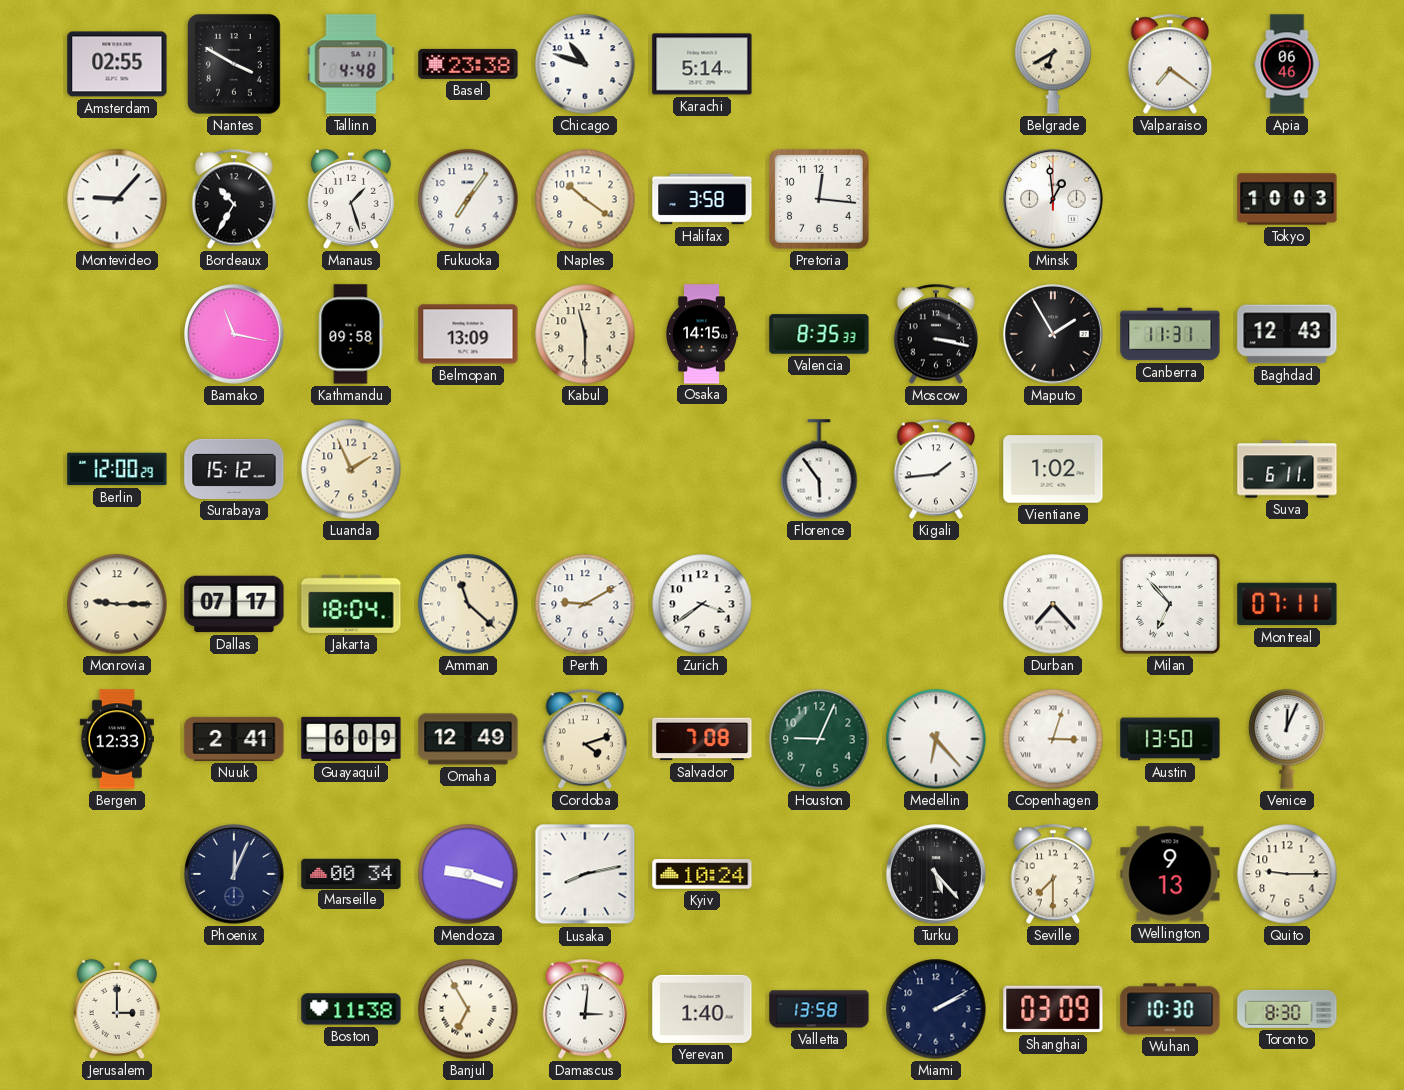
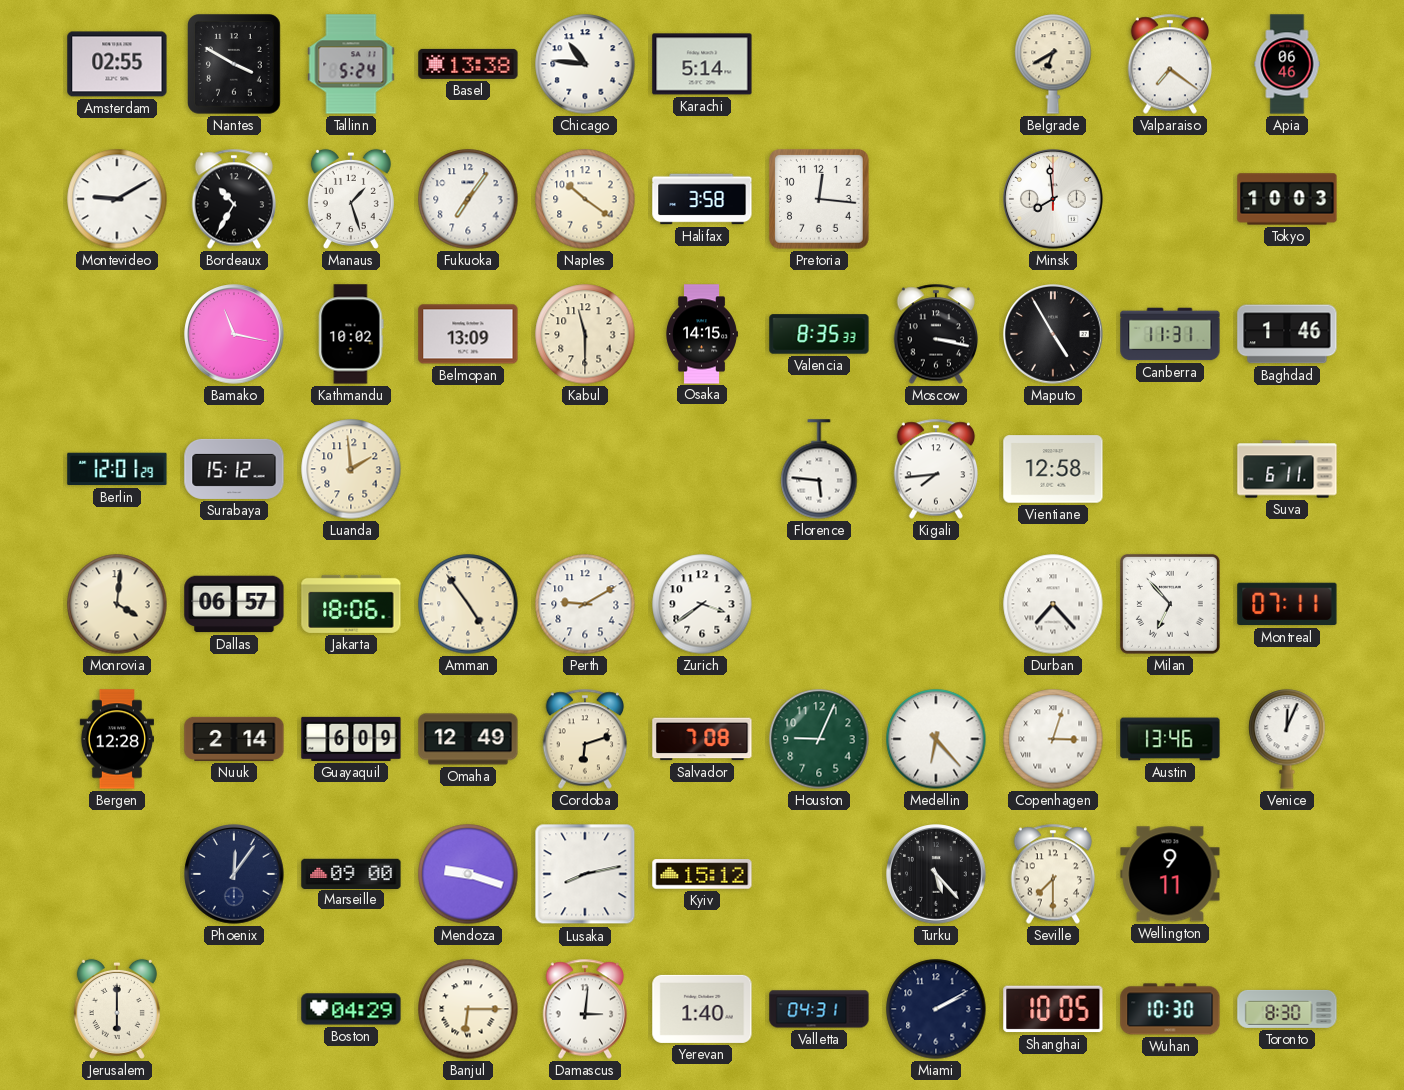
Tallinn: 4:48 -> 5:24 (351, 64)
Basel: 23:38 -> 13:38 (468, 64)
Chicago: 10:48 -> 10:46 (585, 64)
Montevideo: 9:07 -> 9:10 (117, 199)
Minsk: 12:59 -> 7:59 (1053, 199)
Kathmandu: 09:58 -> 10:02 (351, 334)
Maputo: 1:55 -> 4:55 (1053, 334)
Baghdad: 12:43 -> 1:46 (1287, 334)
Berlin: 12:00 -> 12:01 (117, 469)
Luanda: 1:56 -> 1:59 (351, 469)
Florence: 5:54 -> 5:46 (819, 469)
Kigali: 1:44 -> 7:44 (936, 469)
Vientiane: 1:02 -> 12:58 (1053, 469)
Monrovia: 9:15 -> 4:01 (117, 604)
Dallas: 07:17 -> 06:57 (234, 604)
Jakarta: 18:04 -> 18:06 (351, 604)
Amman: 11:22 -> 4:54 (468, 604)
Bergen: 12:33 -> 12:28 (117, 739)
Nuuk: 2:41 -> 2:14 (234, 739)
Cordoba: 4:12 -> 6:12 (585, 739)
Austin: 13:50 -> 13:46 (1170, 739)
Phoenix: 12:04 -> 12:06 (234, 874)
Marseille: 00:34 -> 09:00 (351, 873)
Kyiv: 10:24 -> 15:12 (702, 874)
Wellington: 9:13 -> 9:11 (1170, 874)
Quito: 9:15 -> none (1287, 874)
Jerusalem: 3:00 -> 6:00 (117, 1009)
Boston: 11:38 -> 04:29 (351, 1009)
Banjul: 6:55 -> 6:15 (468, 1009)
Valletta: 13:58 -> 04:31 (819, 1009)
Shanghai: 03:09 -> 10:05 (1053, 1009)
